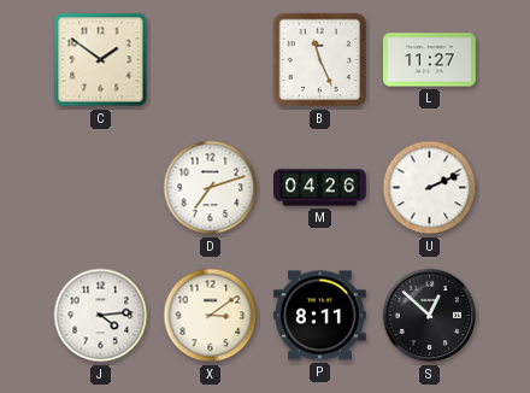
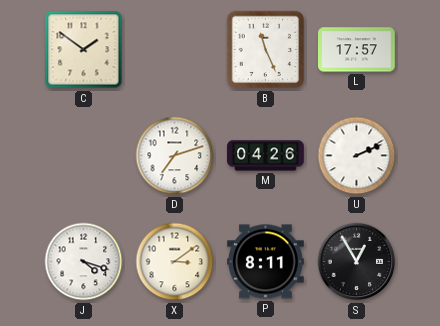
L: 11:27 -> 17:57 (357, 50)
J: 4:14 -> 4:18 (84, 262)
S: 12:52 -> 12:55 (357, 262)
